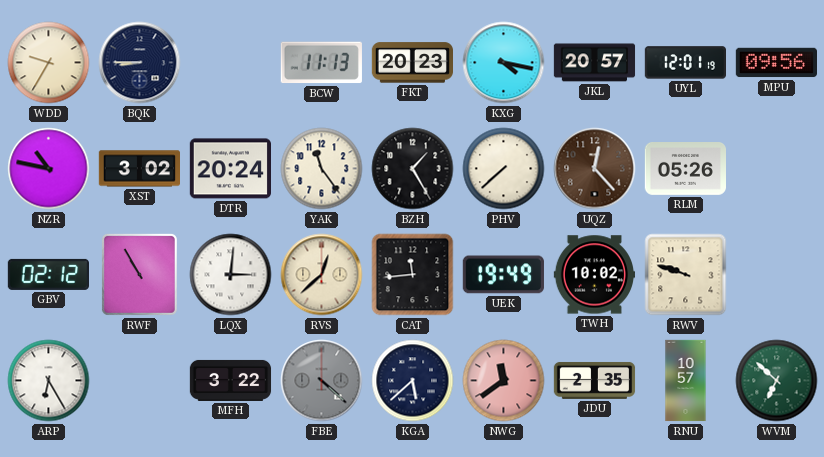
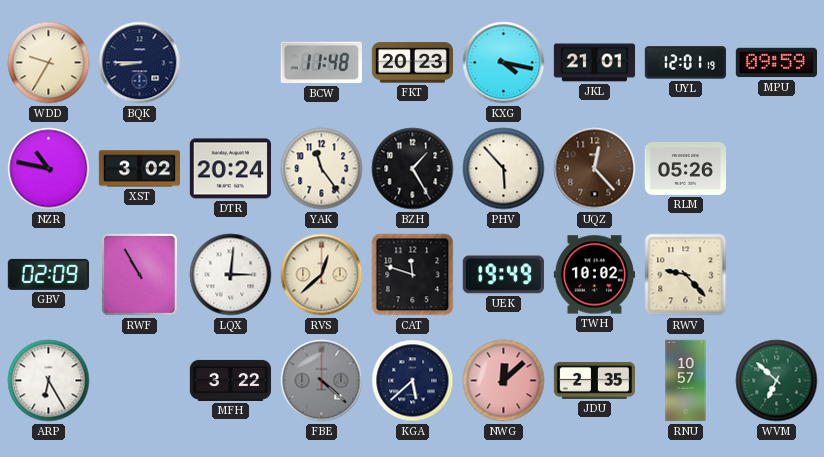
BCW: 11:13 -> 11:48 (321, 63)
JKL: 20:57 -> 21:01 (595, 63)
MPU: 09:56 -> 09:59 (776, 63)
PHV: 7:38 -> 5:53 (504, 169)
GBV: 02:12 -> 02:09 (48, 274)
CAT: 11:44 -> 11:48 (413, 275)
RWV: 9:48 -> 9:23 (686, 275)
NWG: 11:39 -> 12:08 (504, 381)
